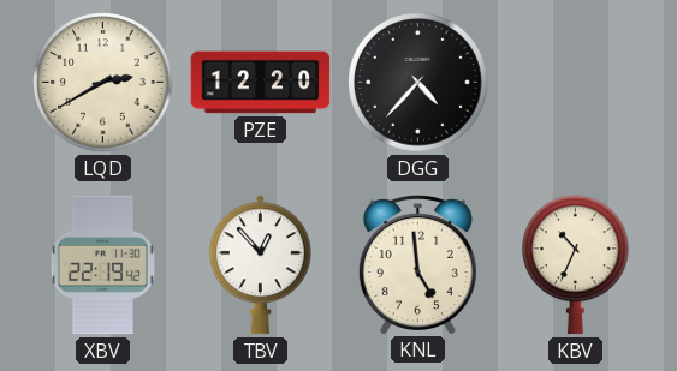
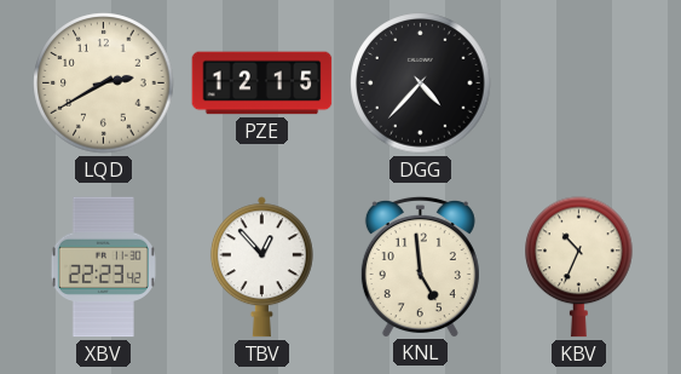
PZE: 12:20 -> 12:15 (262, 84)
XBV: 22:19 -> 22:23 (103, 267)
